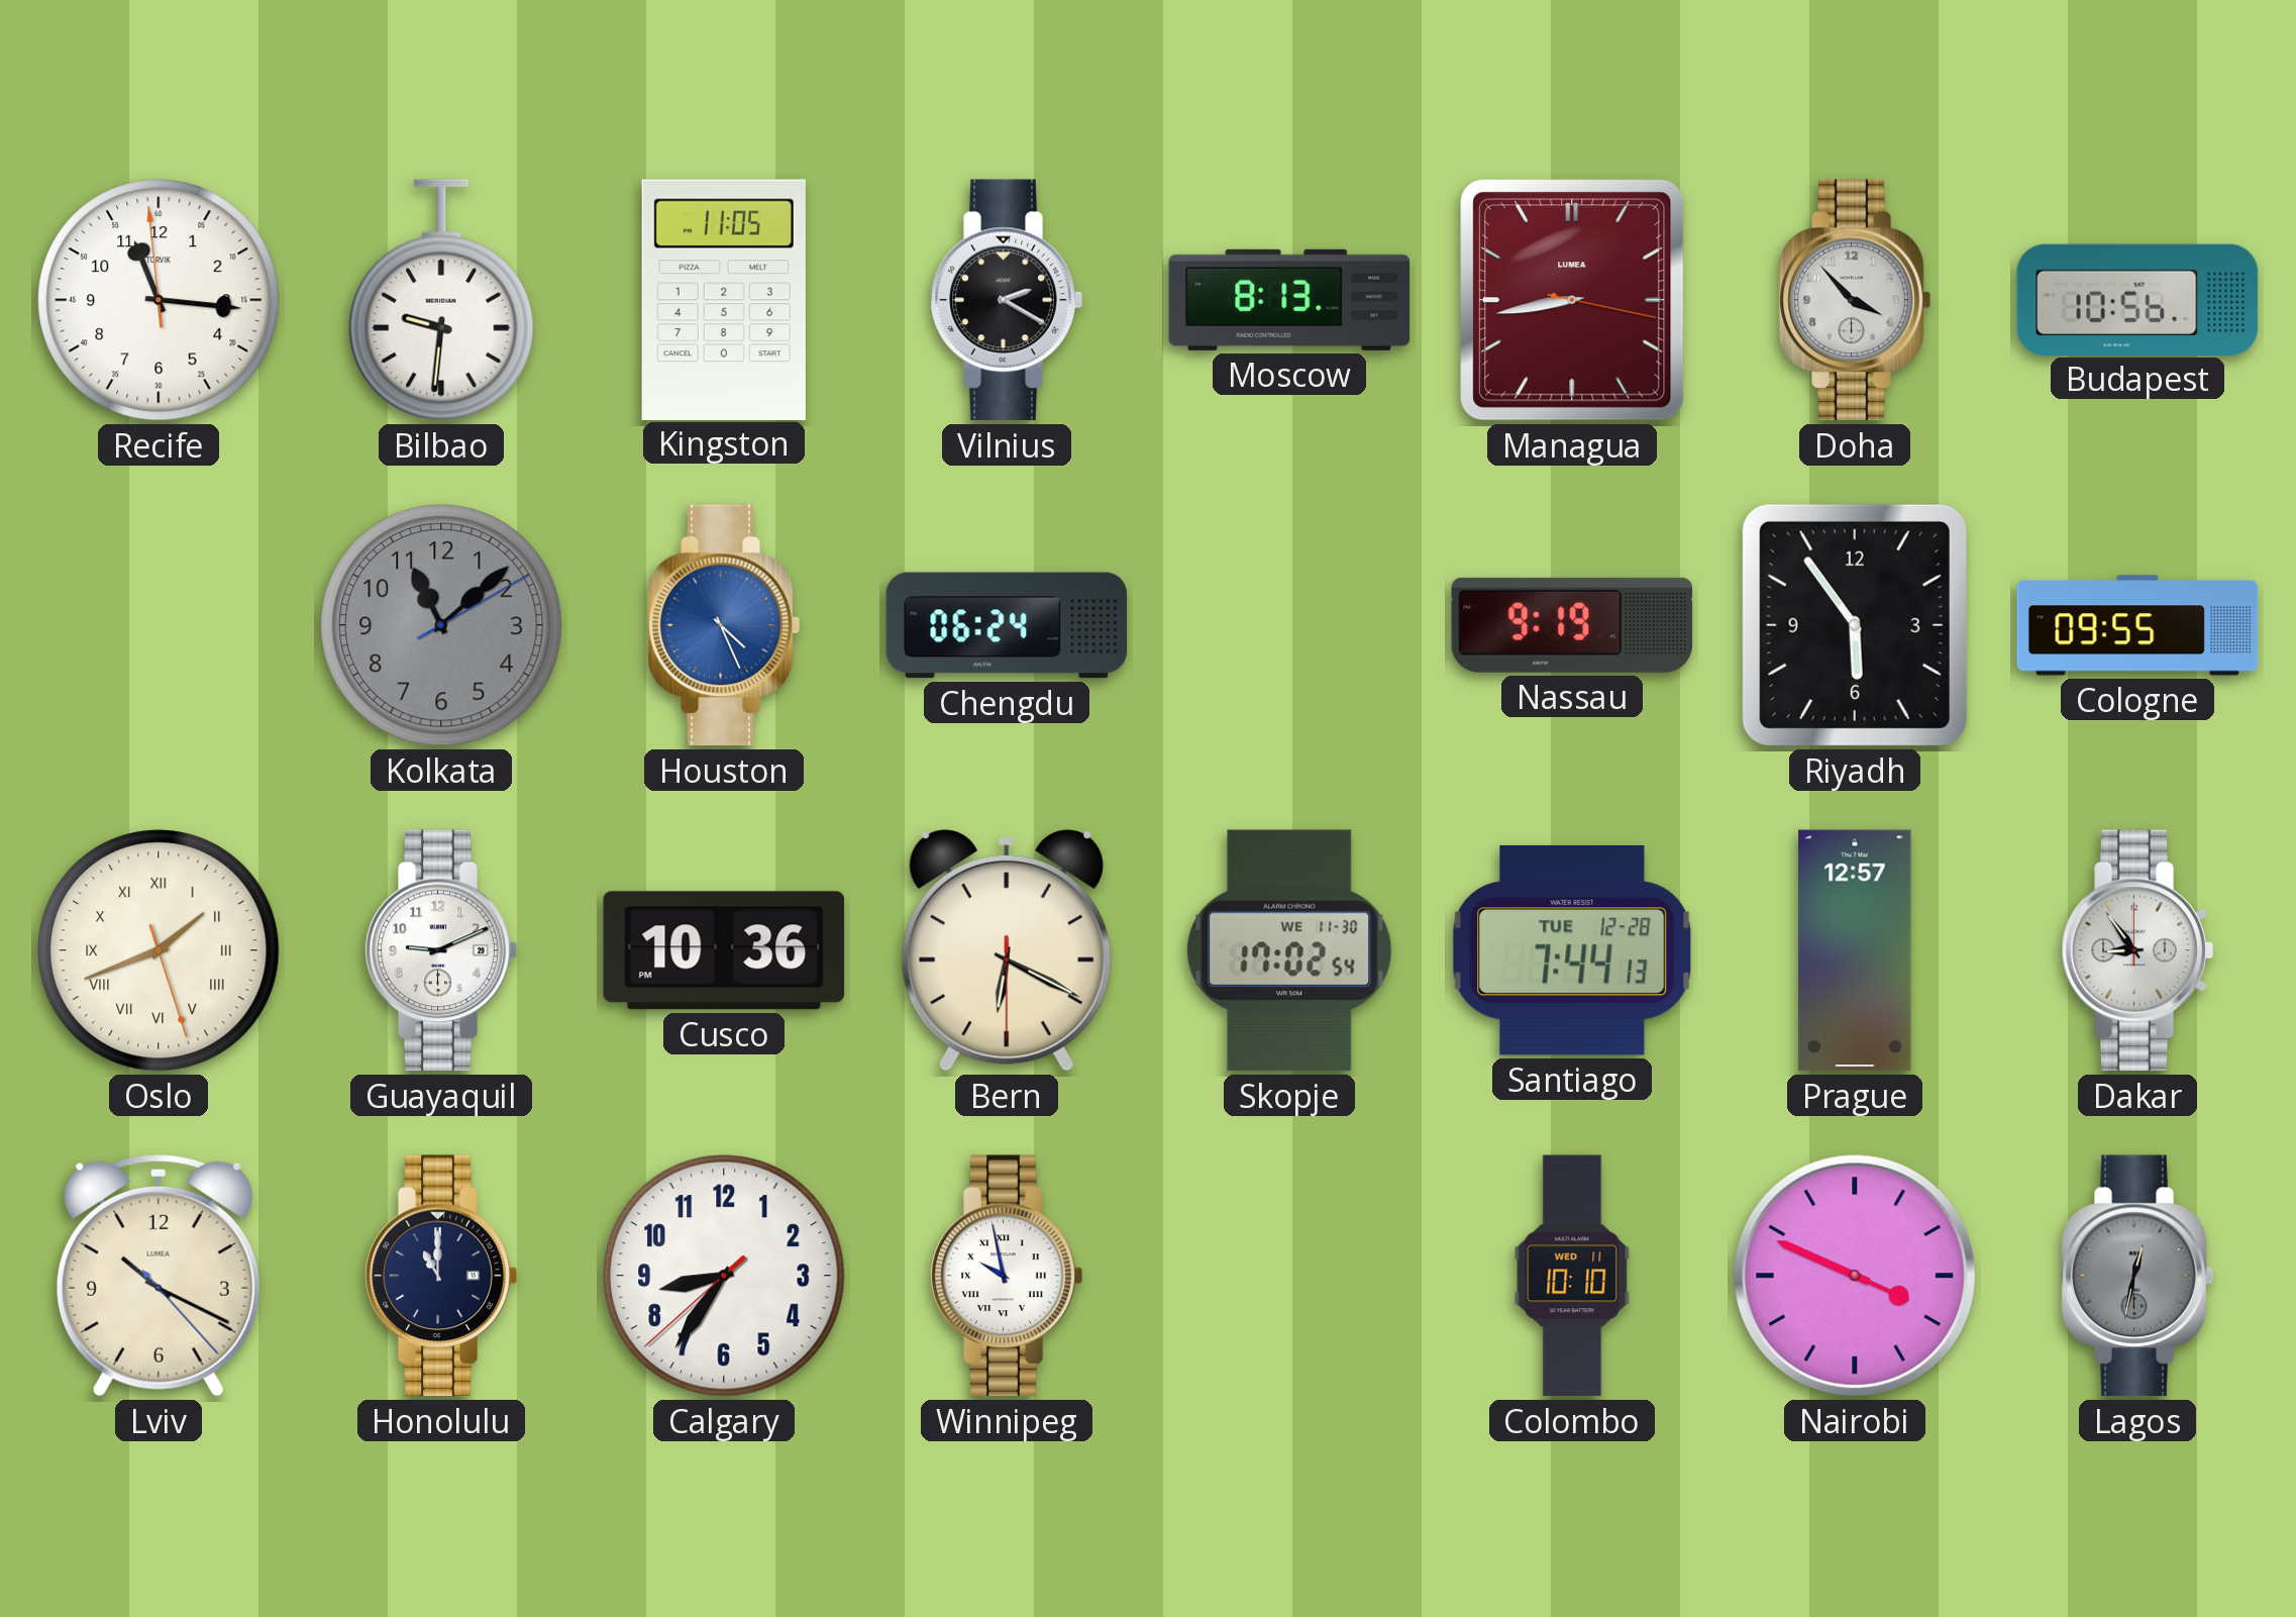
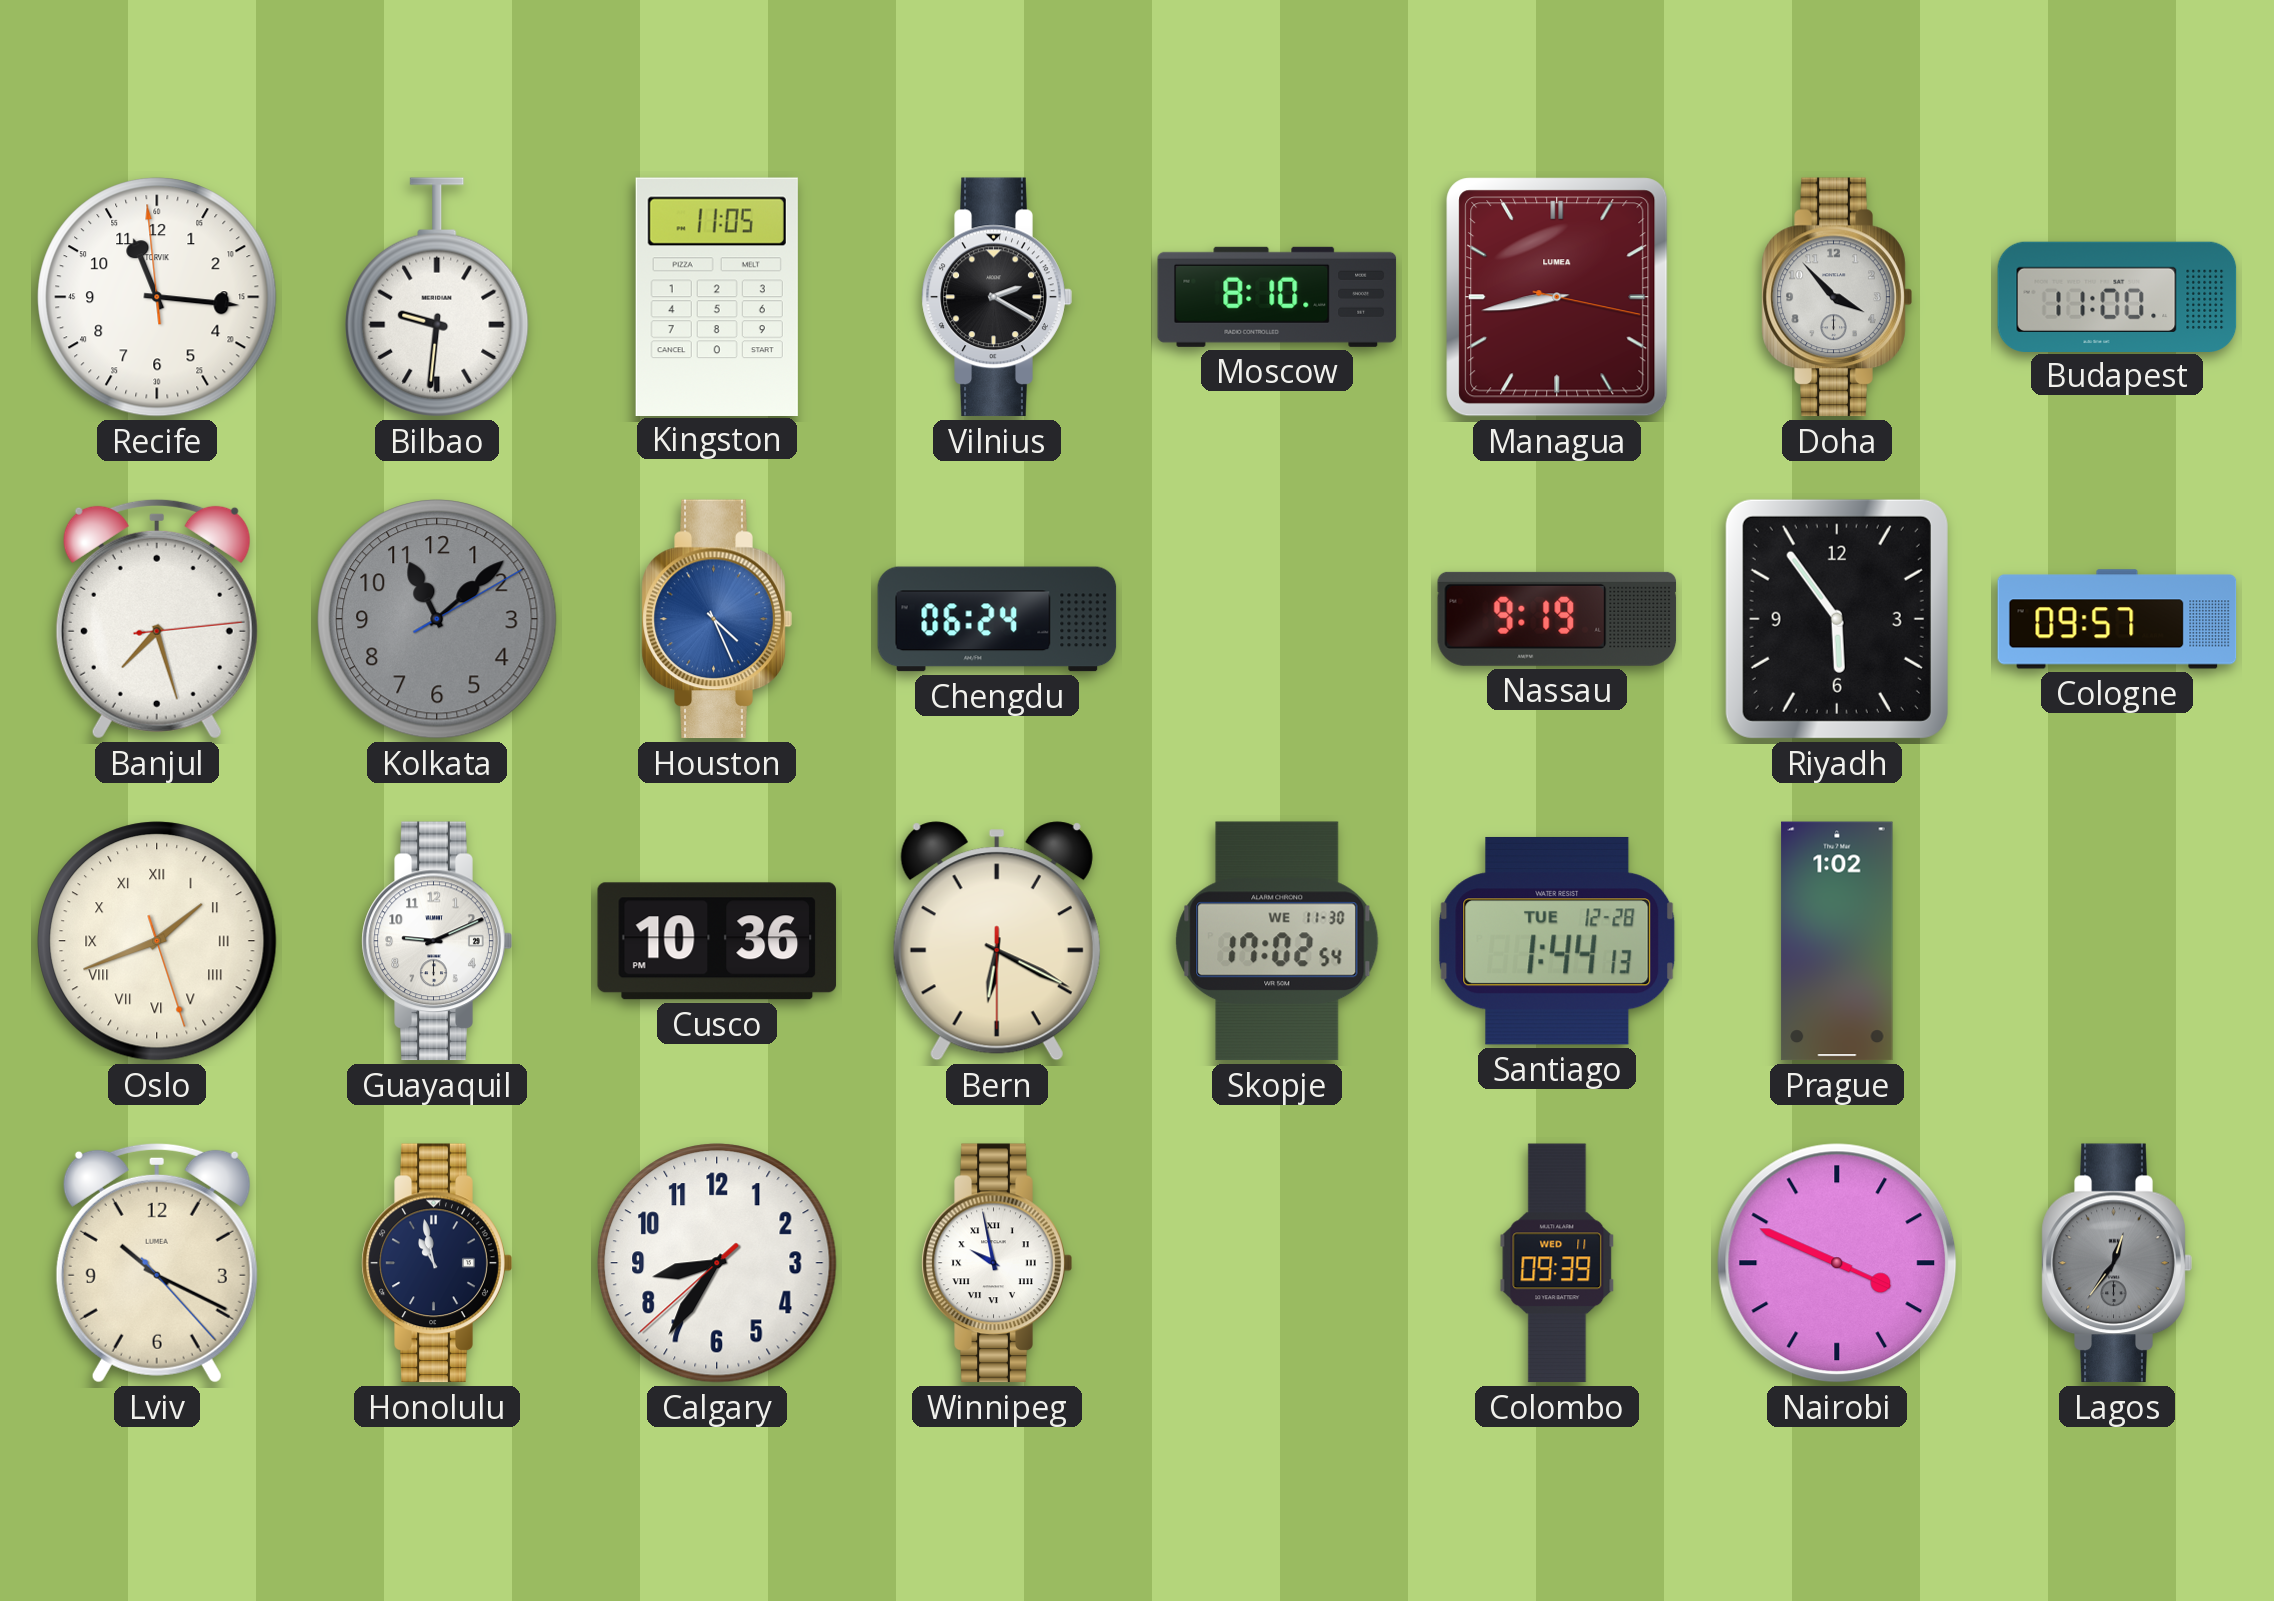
Moscow: 8:13 -> 8:10 (1277, 297)
Budapest: 10:56 -> 11:00 (2117, 296)
Banjul: none -> 7:27 (157, 619)
Cologne: 09:55 -> 09:57 (2117, 619)
Santiago: 7:44 -> 1:44 (1557, 941)
Prague: 12:57 -> 1:02 (1837, 941)
Dakar: 8:54 -> none (2137, 950)
Honolulu: 11:00 -> 10:58 (437, 1263)
Colombo: 10:10 -> 09:39 (1557, 1263)
Lagos: 12:32 -> 12:36 (2117, 1263)
